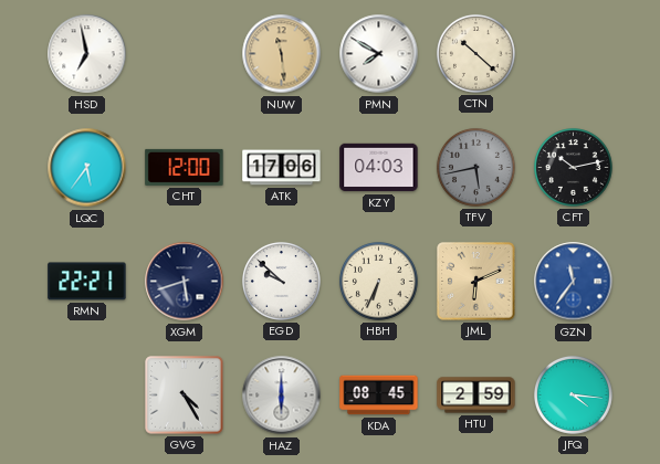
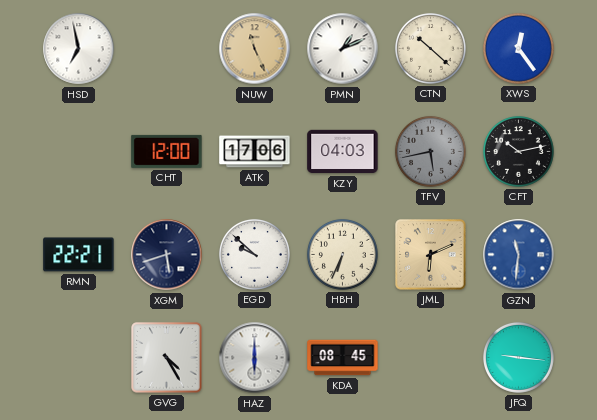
NUW: 11:29 -> 11:26 (255, 49)
PMN: 7:50 -> 1:11 (343, 49)
XWS: none -> 12:24 (518, 48)
LQC: 5:36 -> none (87, 168)
GZN: 11:36 -> 11:31 (519, 255)
HTU: 2:59 -> none (476, 396)
JFQ: 4:16 -> 9:16 (518, 357)
